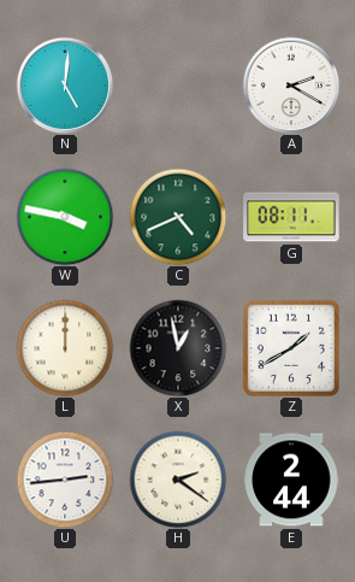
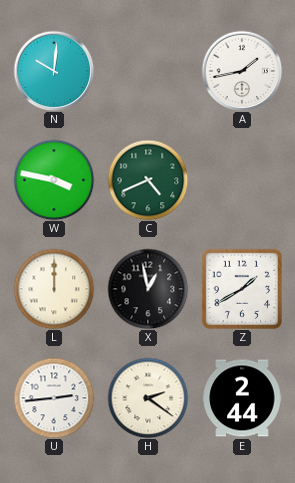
N: 5:01 -> 10:01 (54, 71)
A: 2:20 -> 1:43 (242, 71)
G: 08:11 -> none (291, 217)
